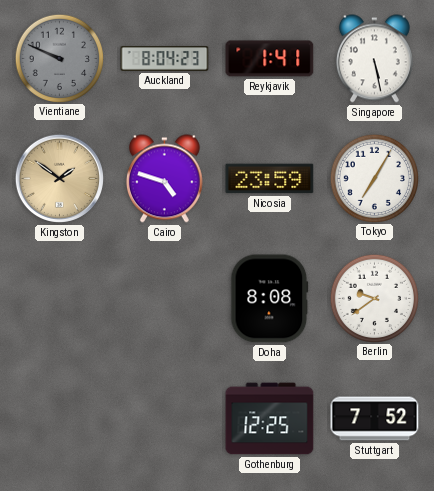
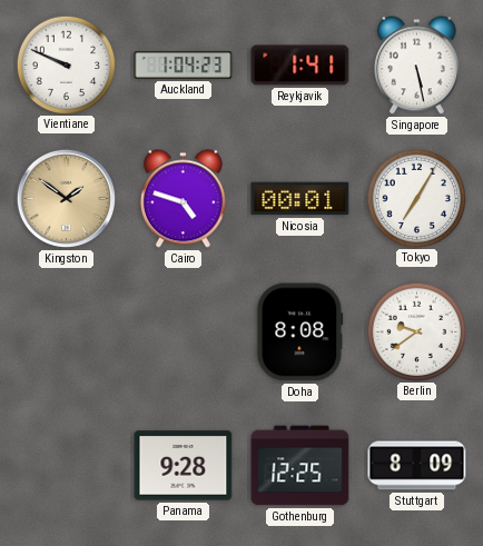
Vientiane dial: grey -> white (66, 64)
Auckland: 8:04 -> 1:04 (184, 66)
Nicosia: 23:59 -> 00:01 (300, 199)
Panama: none -> 9:28 (184, 466)
Stuttgart: 7:52 -> 8:09 (417, 466)
